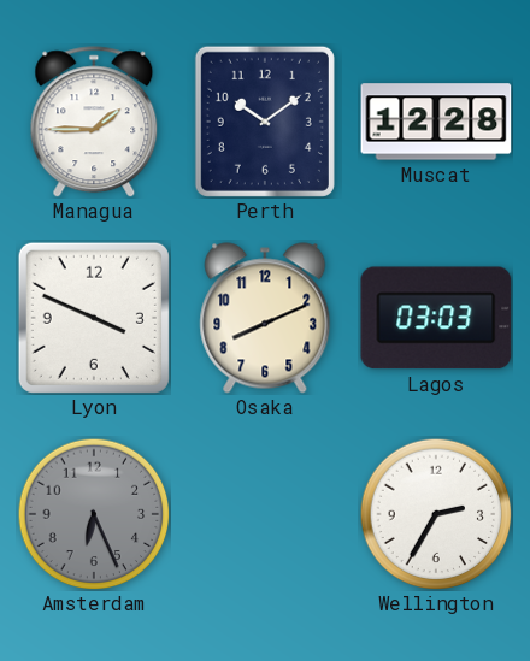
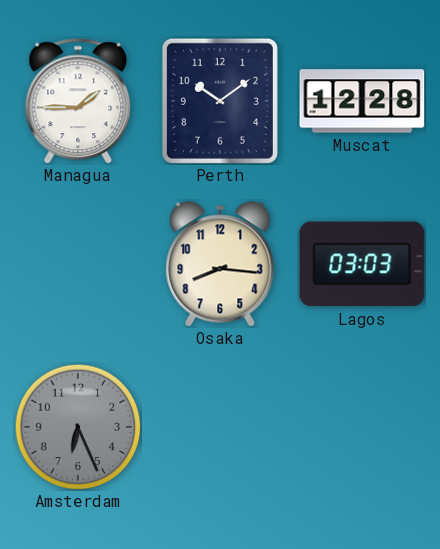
Lyon: 3:49 -> none (94, 318)
Osaka: 8:11 -> 8:16 (220, 264)
Wellington: 2:35 -> none (436, 514)
